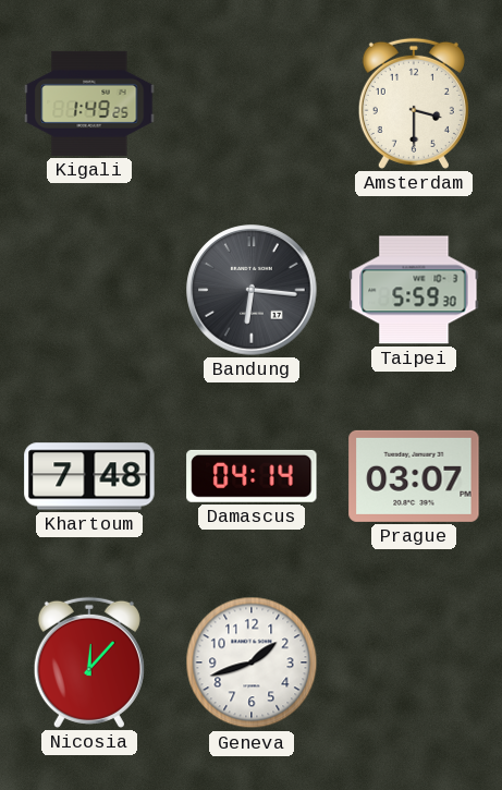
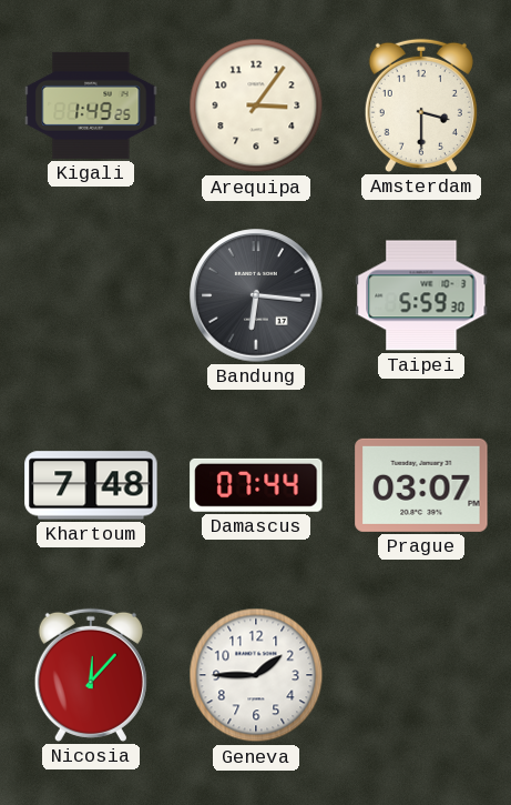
Arequipa: none -> 3:06 (256, 105)
Damascus: 04:14 -> 07:44 (256, 485)
Geneva: 1:42 -> 1:45 (256, 675)
